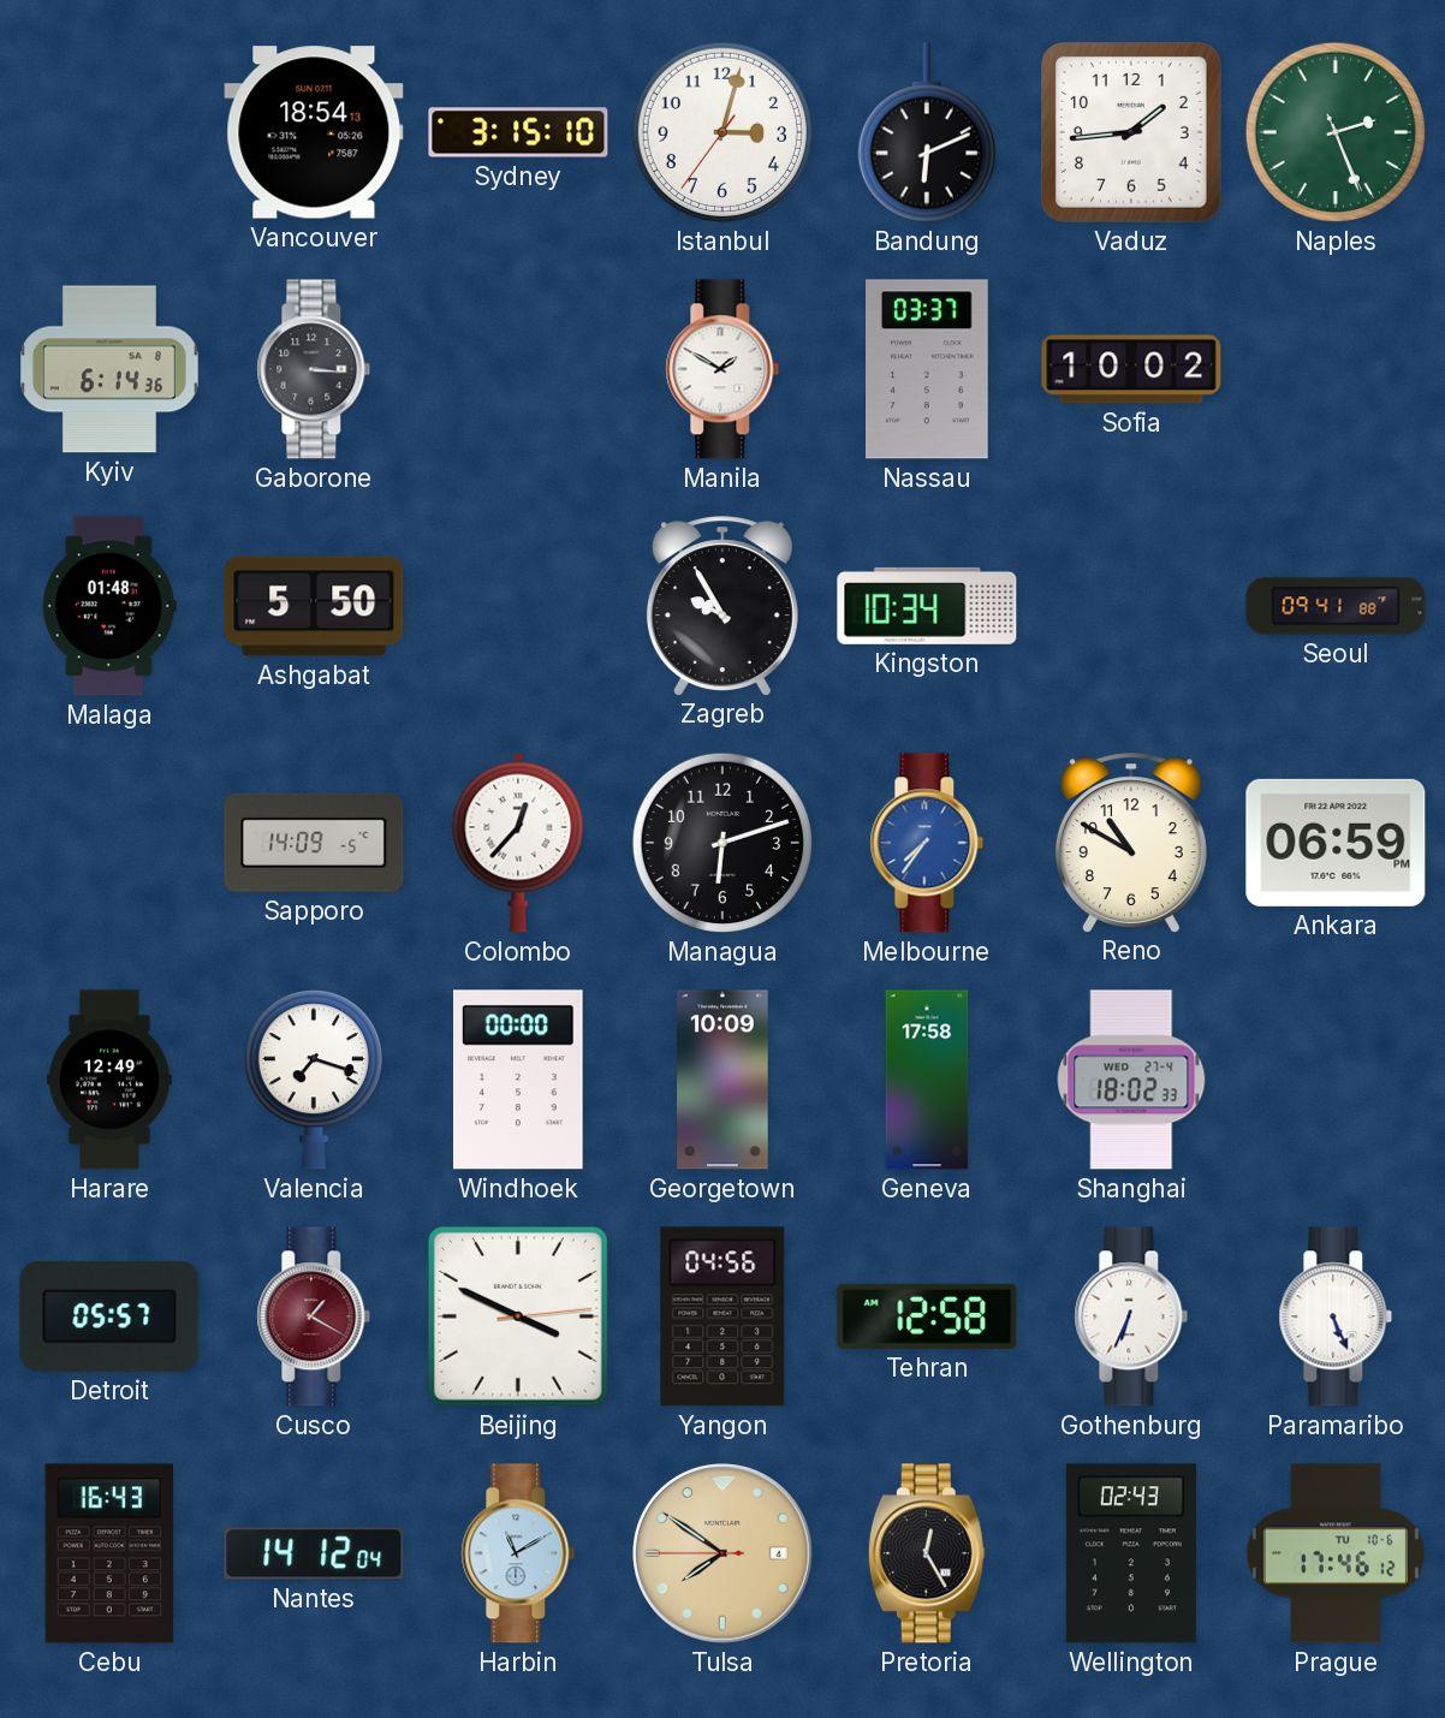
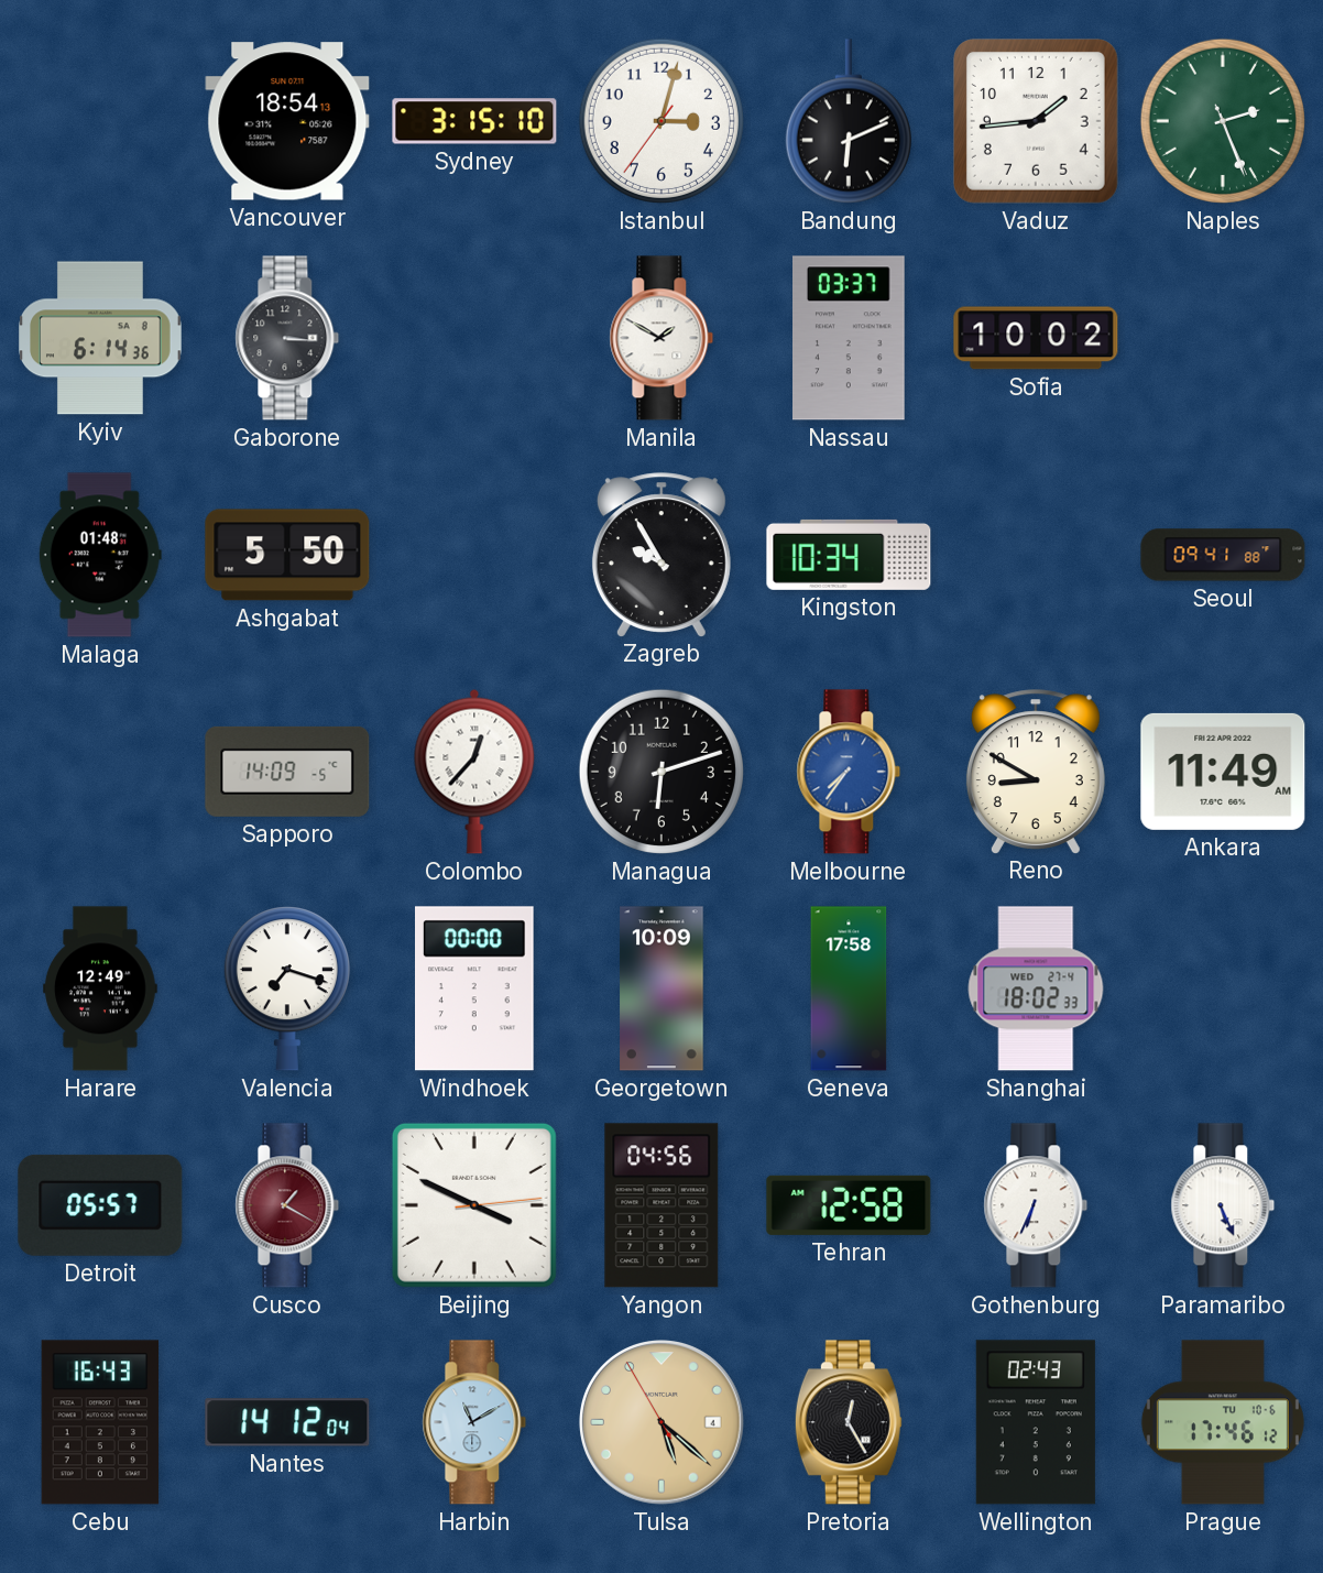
Reno: 10:50 -> 8:50 (1036, 772)
Ankara: 06:59 -> 11:49 (1223, 772)
Tulsa: 7:50 -> 5:21 (661, 1422)
